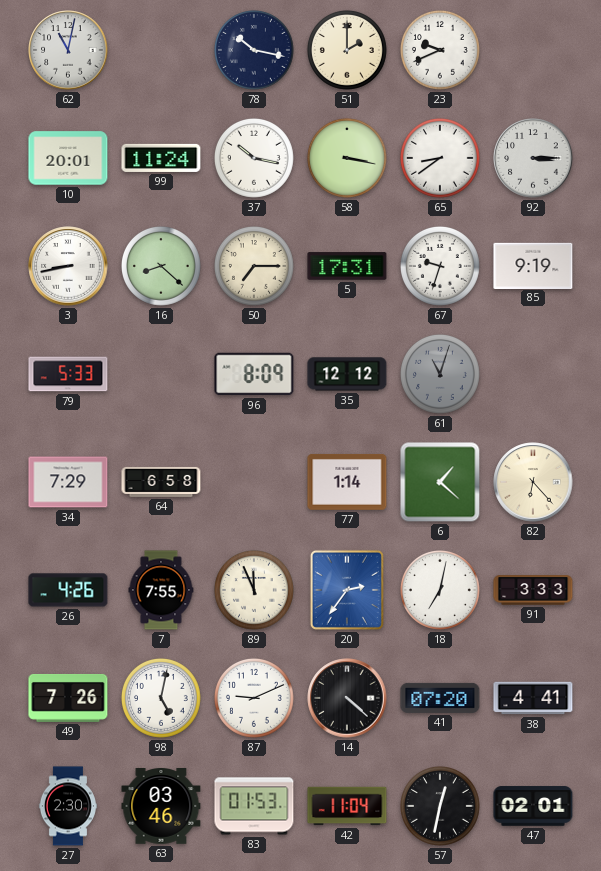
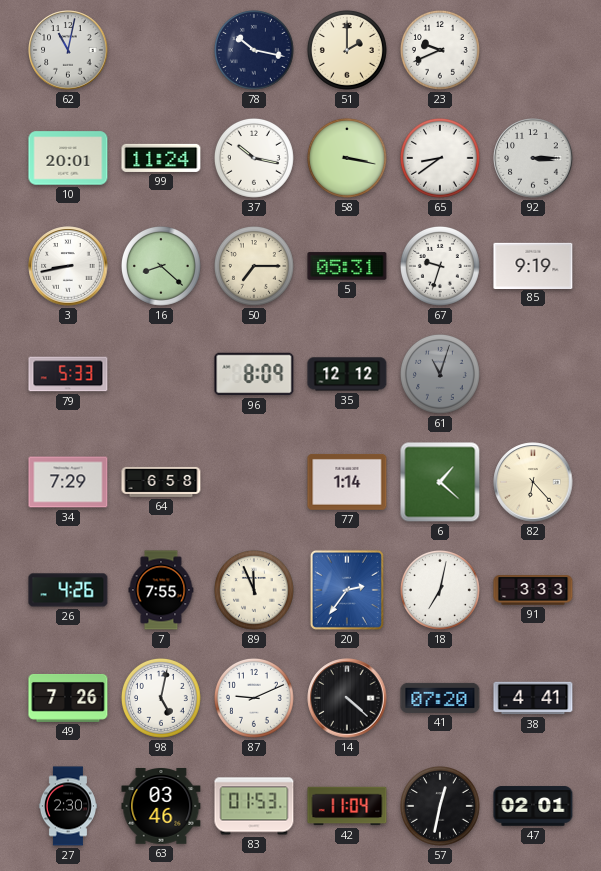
5: 17:31 -> 05:31 (347, 266)
